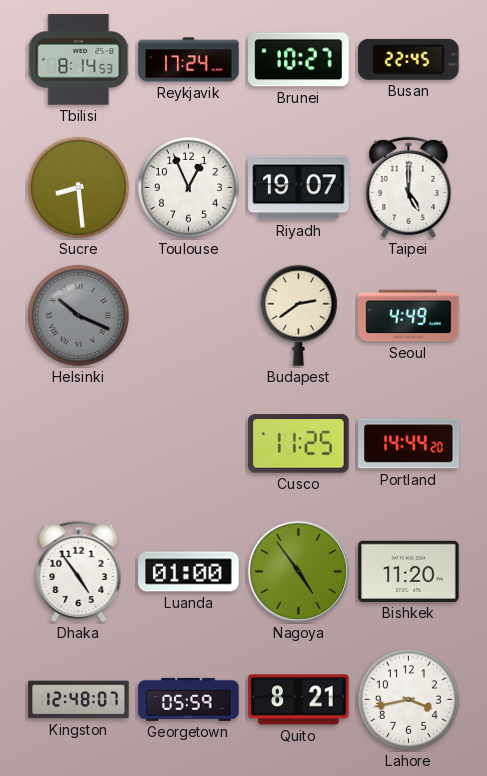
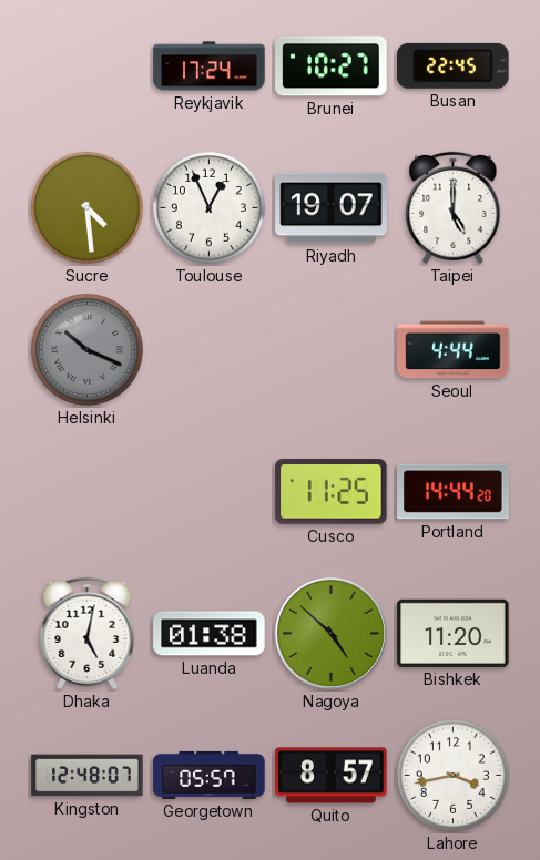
Tbilisi: 8:14 -> none (79, 60)
Sucre: 8:29 -> 4:29 (86, 207)
Budapest: 2:39 -> none (298, 315)
Seoul: 4:49 -> 4:44 (454, 350)
Dhaka: 4:54 -> 5:02 (88, 633)
Luanda: 01:00 -> 01:38 (210, 634)
Nagoya: 4:54 -> 4:52 (330, 633)
Georgetown: 05:59 -> 05:57 (210, 775)
Quito: 8:21 -> 8:57 (332, 776)
